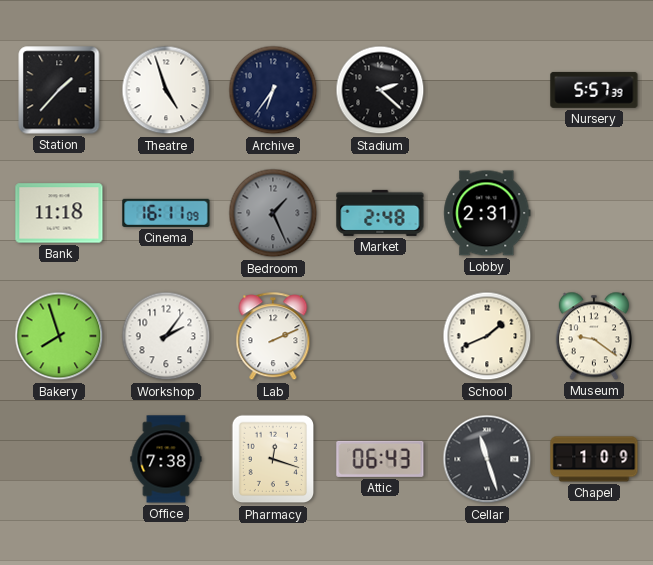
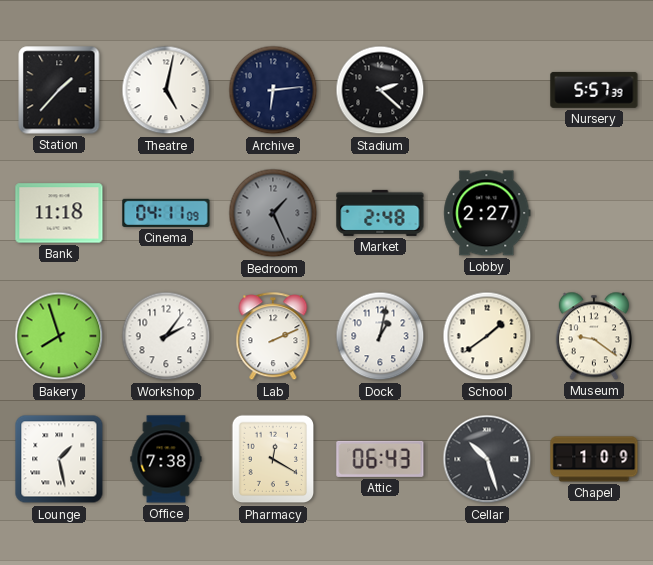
Theatre: 4:57 -> 5:02 (166, 90)
Archive: 6:36 -> 6:14 (273, 90)
Cinema: 16:11 -> 04:11 (166, 213)
Lobby: 2:31 -> 2:27 (487, 213)
Dock: none -> 1:02 (380, 336)
School: 1:41 -> 1:39 (487, 336)
Lounge: none -> 1:28 (59, 459)
Pharmacy: 12:18 -> 12:20 (273, 459)
Cellar: 11:27 -> 10:27 (487, 459)
